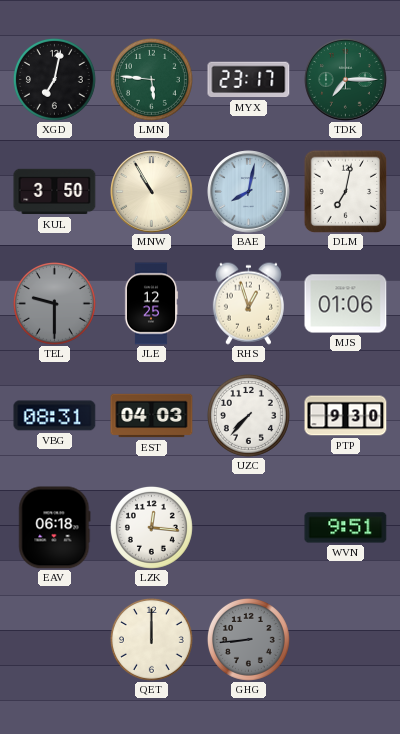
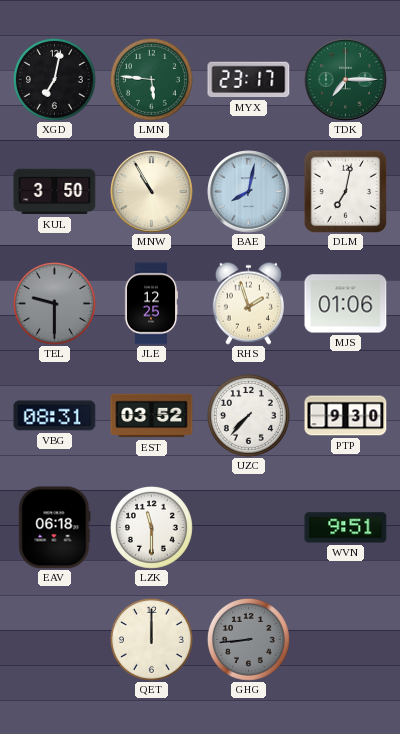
RHS: 12:57 -> 1:57 (248, 303)
EST: 04:03 -> 03:52 (152, 416)
LZK: 12:16 -> 11:30 (151, 527)
